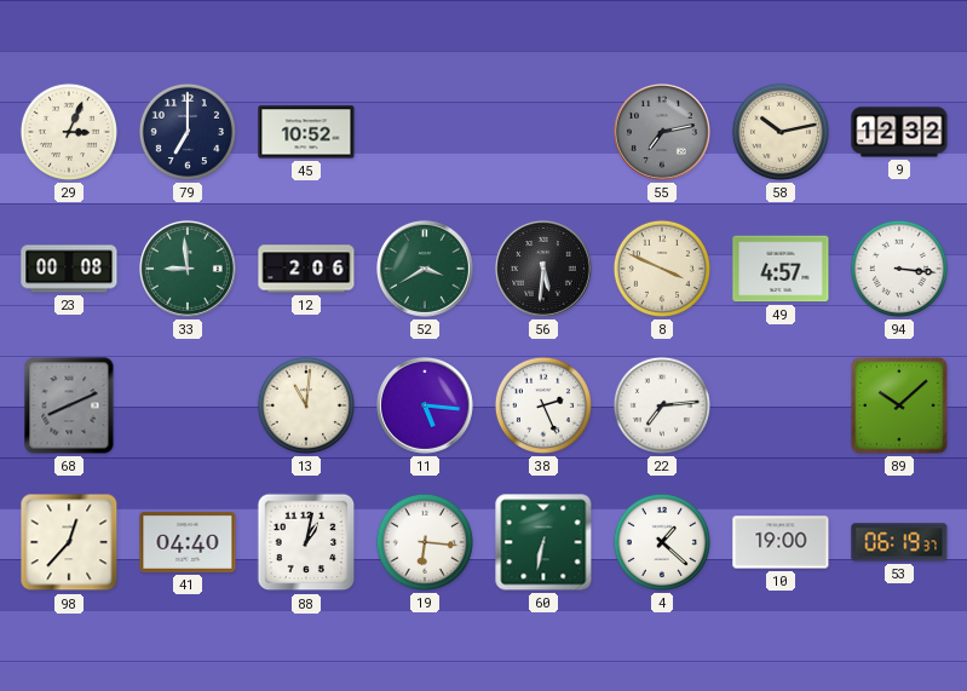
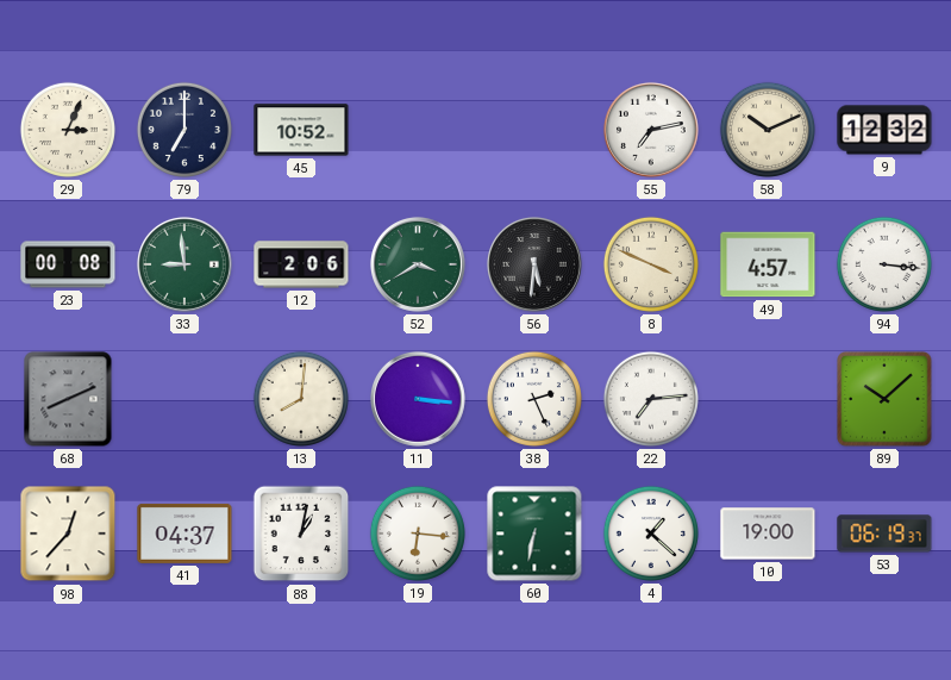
55 dial: grey -> white (651, 130)
58: 10:13 -> 10:11 (768, 130)
13: 11:01 -> 8:01 (301, 399)
11: 5:16 -> 3:16 (418, 399)
41: 04:40 -> 04:37 (184, 534)
